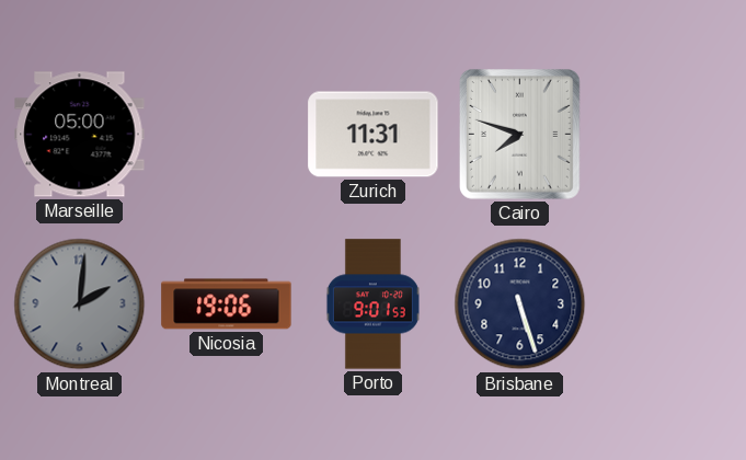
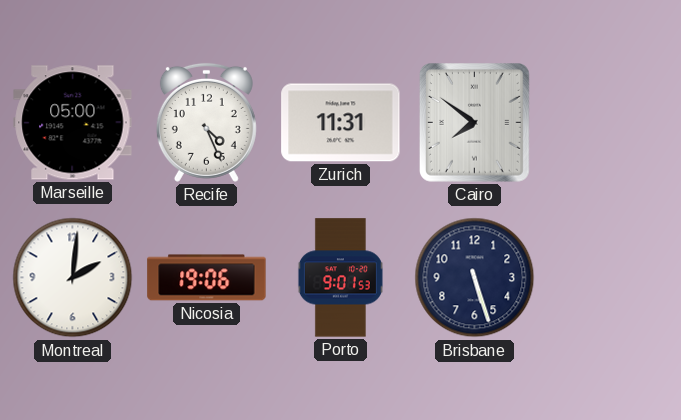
Recife: none -> 4:26 (206, 122)
Cairo: 7:48 -> 7:51 (474, 123)
Montreal dial: grey -> white (73, 278)
